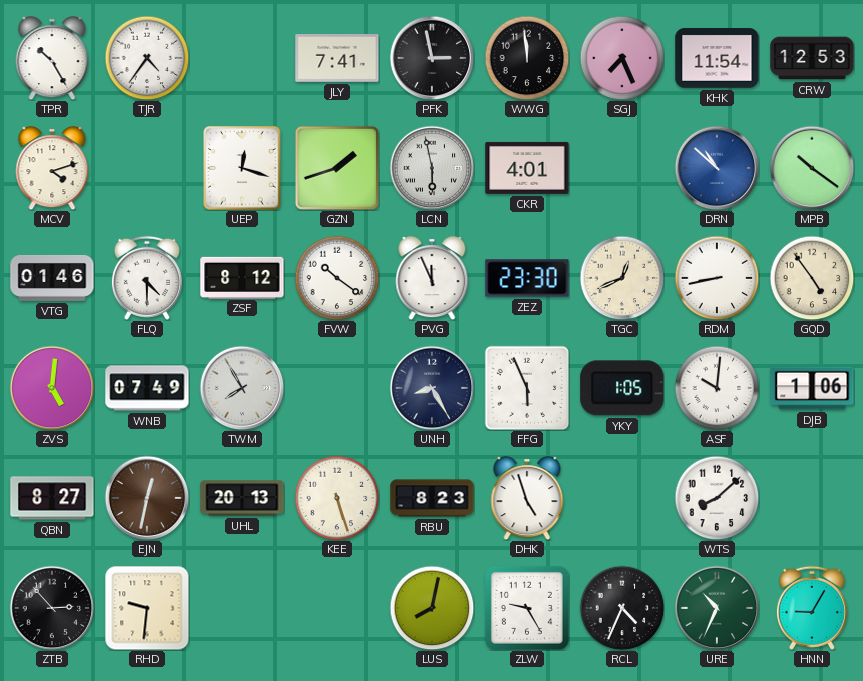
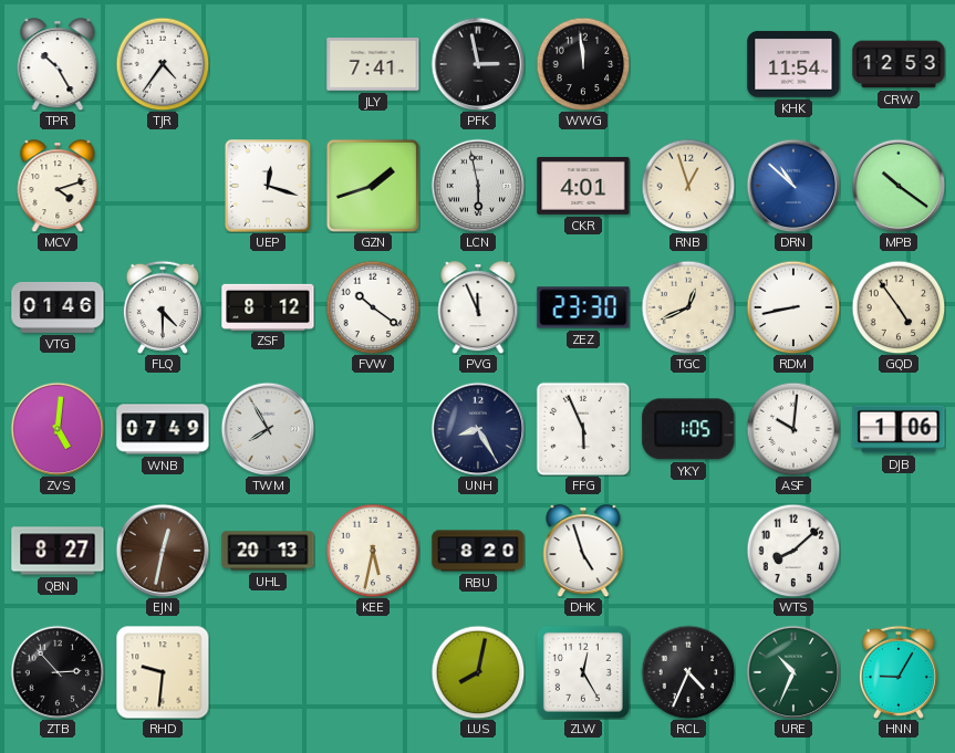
SGJ: 7:26 -> none (622, 58)
RNB: none -> 12:57 (688, 186)
KEE: 5:27 -> 5:32 (373, 551)
RBU: 8:23 -> 8:20 (478, 551)
ZLW: 9:25 -> 12:25 (583, 672)
